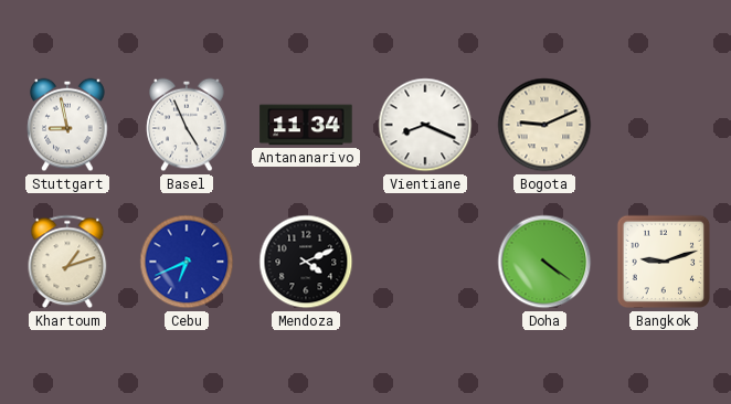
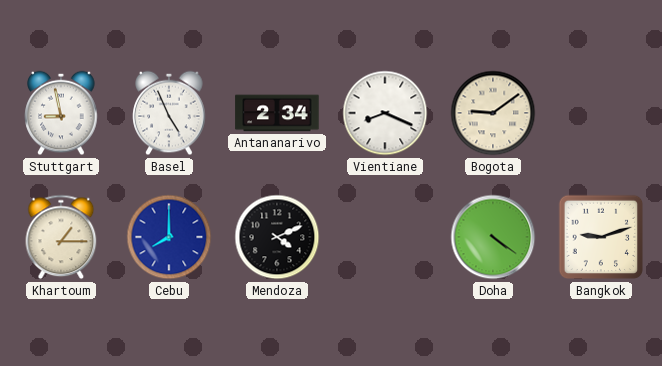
Antananarivo: 11:34 -> 2:34 (277, 113)
Bogota: 9:11 -> 9:09 (493, 113)
Khartoum: 1:12 -> 1:15 (61, 237)
Cebu: 6:41 -> 8:00 (169, 237)
